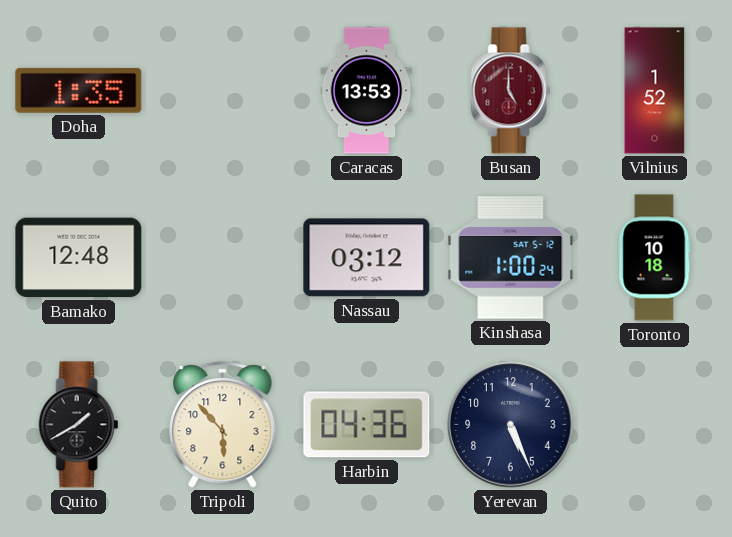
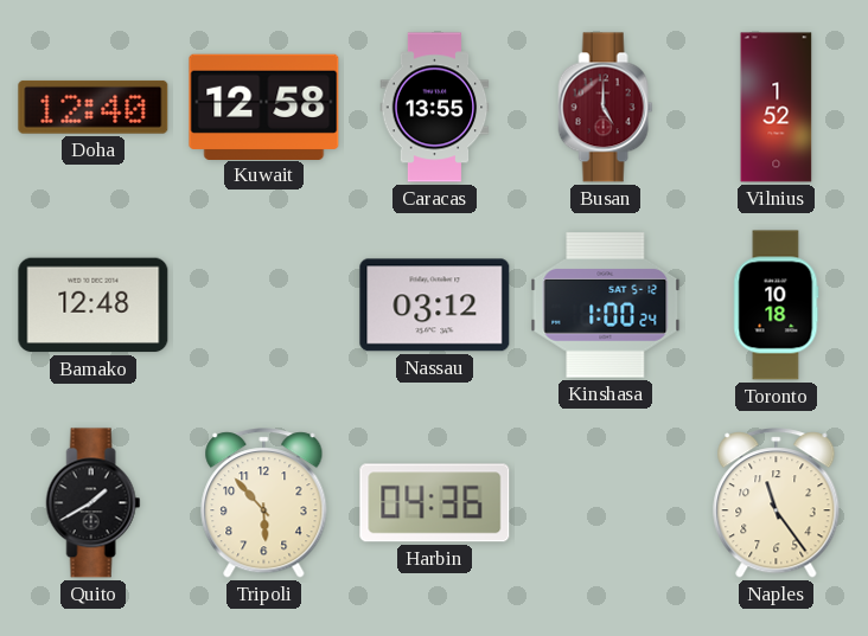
Doha: 1:35 -> 12:40 (94, 107)
Kuwait: none -> 12:58 (264, 107)
Caracas: 13:53 -> 13:55 (435, 108)
Yerevan: 5:26 -> none (511, 425)
Naples: none -> 11:24 (777, 503)
